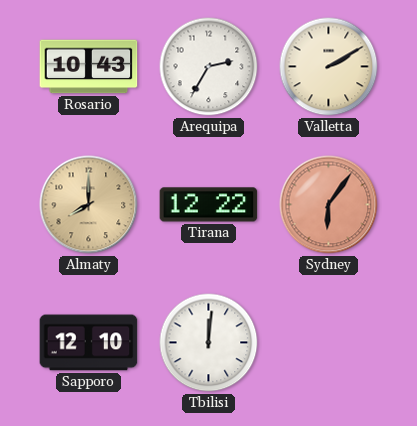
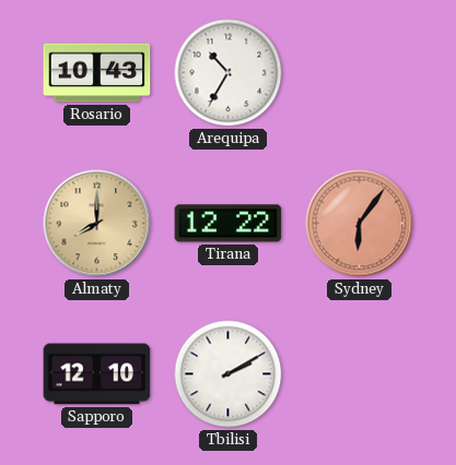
Arequipa: 2:35 -> 10:35 (229, 73)
Valletta: 2:10 -> none (329, 67)
Tbilisi: 12:01 -> 2:10 (229, 374)
